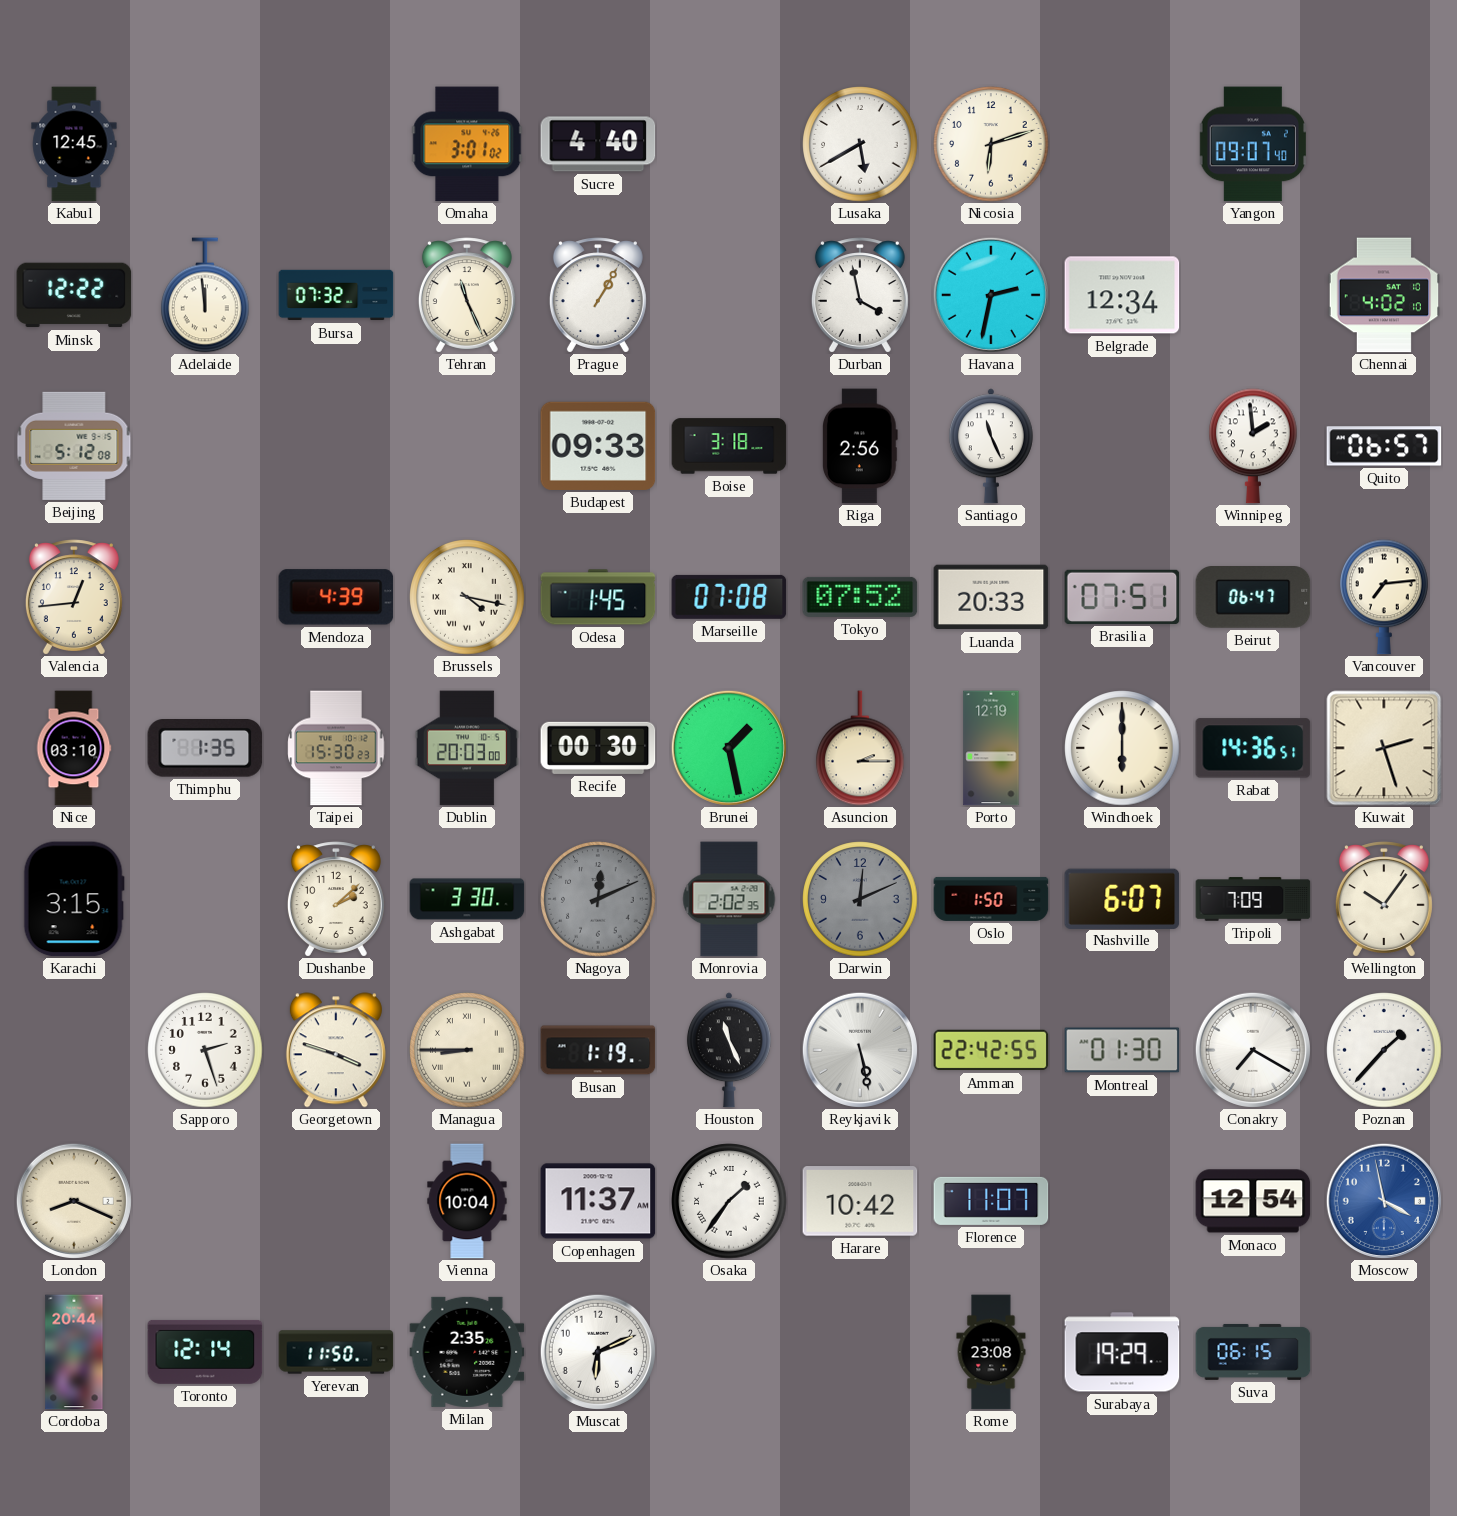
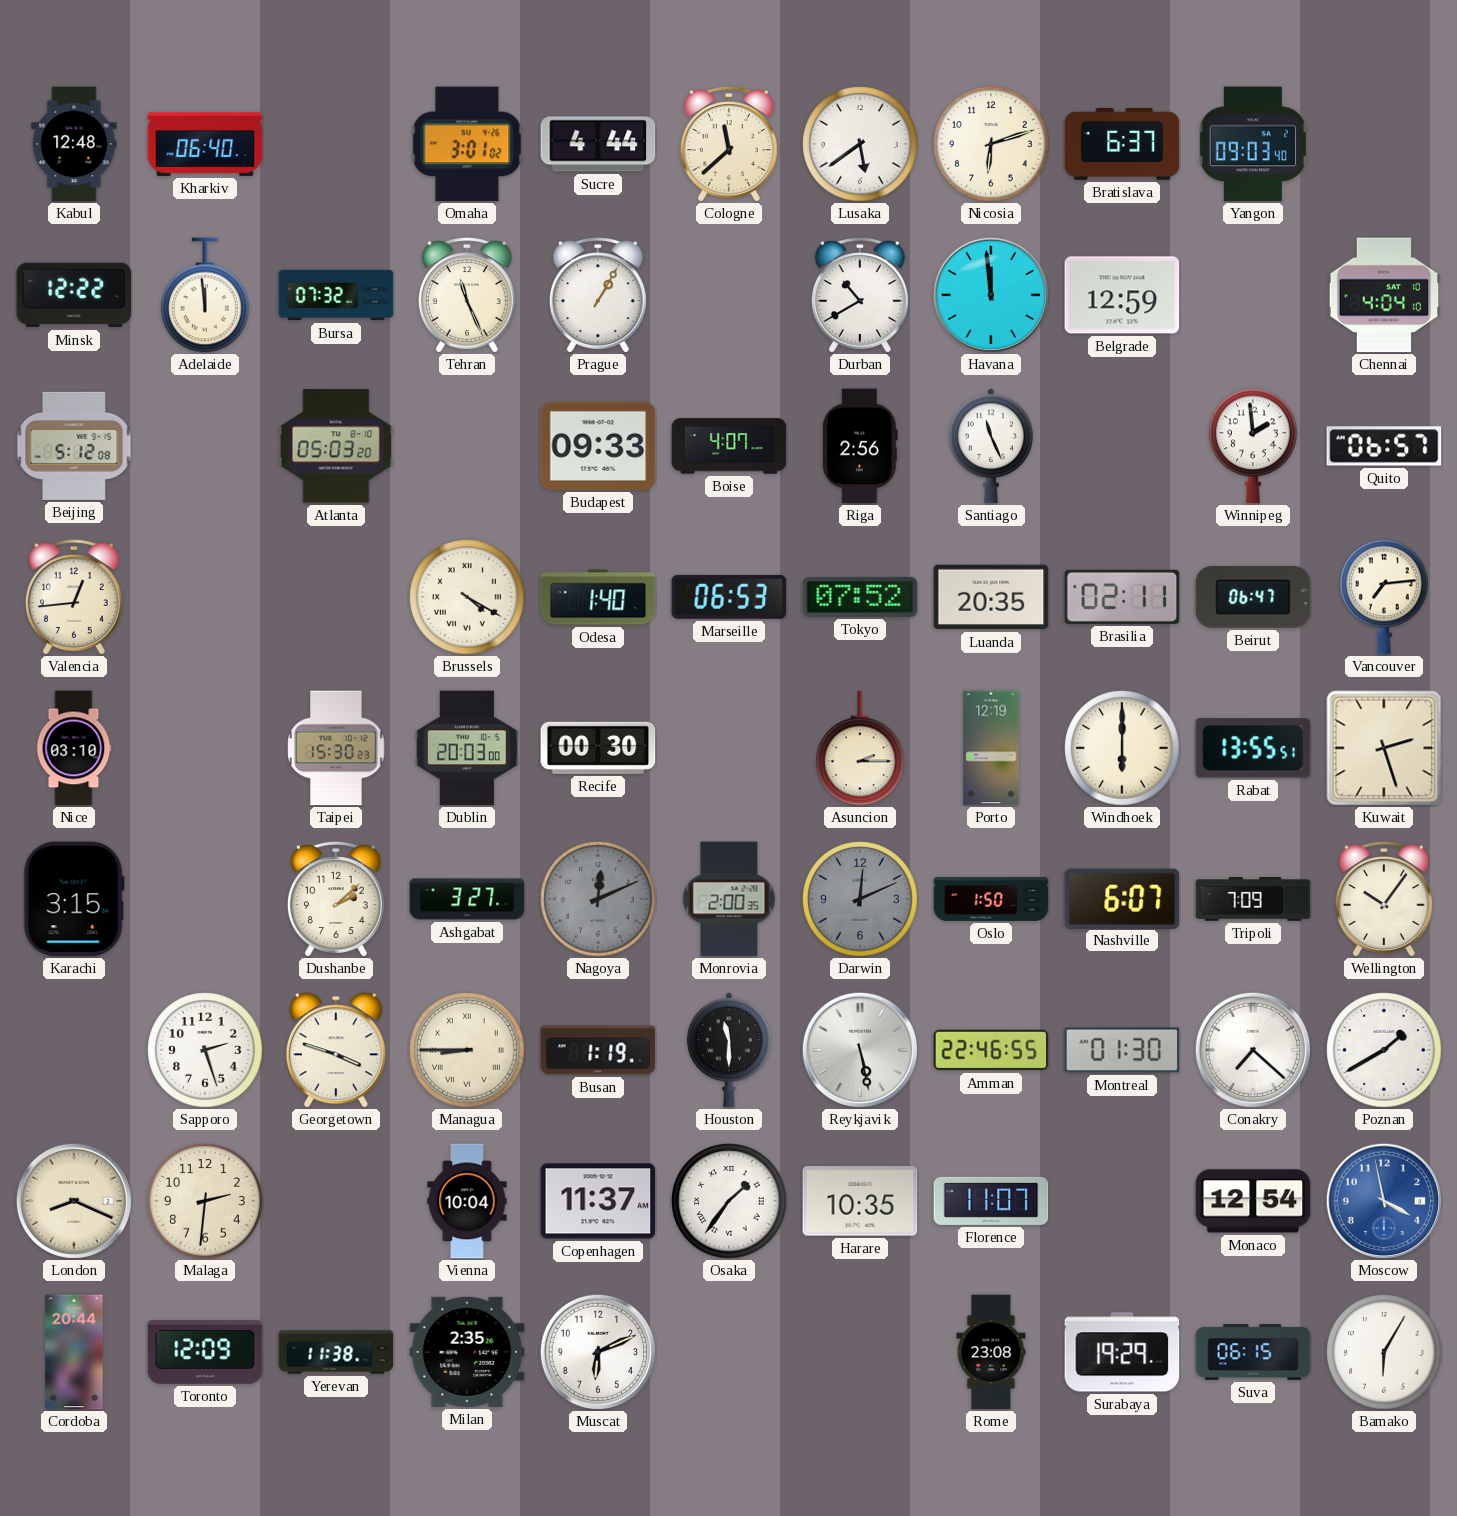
Kabul: 12:45 -> 12:48 (74, 144)
Kharkiv: none -> 06:40 (205, 144)
Sucre: 4:40 -> 4:44 (598, 144)
Cologne: none -> 11:38 (729, 144)
Lusaka: 5:40 -> 5:39 (860, 144)
Bratislava: none -> 6:37 (1122, 144)
Yangon: 09:07 -> 09:03 (1252, 144)
Durban: 3:58 -> 10:40 (860, 295)
Havana: 2:32 -> 11:59 (991, 295)
Belgrade: 12:34 -> 12:59 (1122, 295)
Chennai: 4:02 -> 4:04 (1384, 295)
Atlanta: none -> 05:03 (336, 446)
Boise: 3:18 -> 4:07 (729, 446)
Mendoza: 4:39 -> none (336, 597)
Brussels: 4:17 -> 4:20 (467, 597)
Odesa: 1:45 -> 1:40 (598, 597)
Marseille: 07:08 -> 06:53 (729, 597)
Luanda: 20:33 -> 20:35 (991, 597)
Brasilia: 07:51 -> 02:11 (1122, 597)
Thimphu: 1:35 -> none (205, 749)
Brunei: 1:28 -> none (729, 748)
Rabat: 14:36 -> 13:55 (1253, 748)
Ashgabat: 3:30 -> 3:27 (467, 899)
Monrovia: 2:02 -> 2:00 (729, 899)
Houston: 11:26 -> 11:30 (729, 1050)
Amman: 22:42 -> 22:46 (991, 1050)
Conakry: 7:20 -> 7:22 (1253, 1050)
Poznan: 1:37 -> 1:40 (1384, 1050)
Malaga: none -> 2:31 (205, 1201)
Harare: 10:42 -> 10:35 (860, 1201)
Toronto: 12:14 -> 12:09 (205, 1352)
Yerevan: 11:50 -> 11:38 (336, 1352)
Bamako: none -> 6:05 (1384, 1352)
